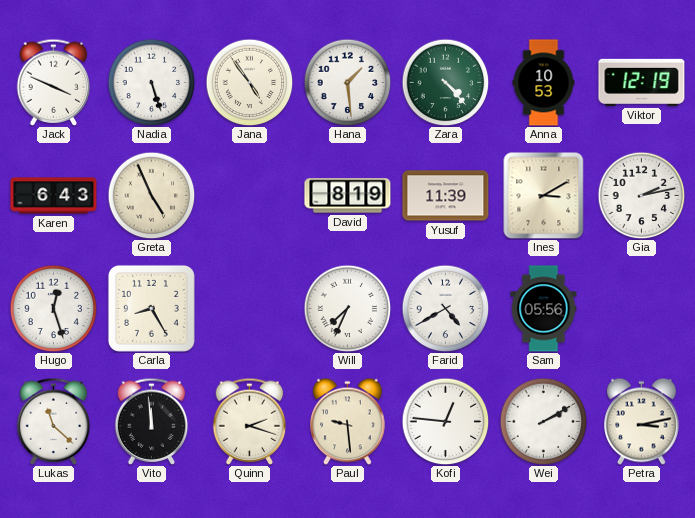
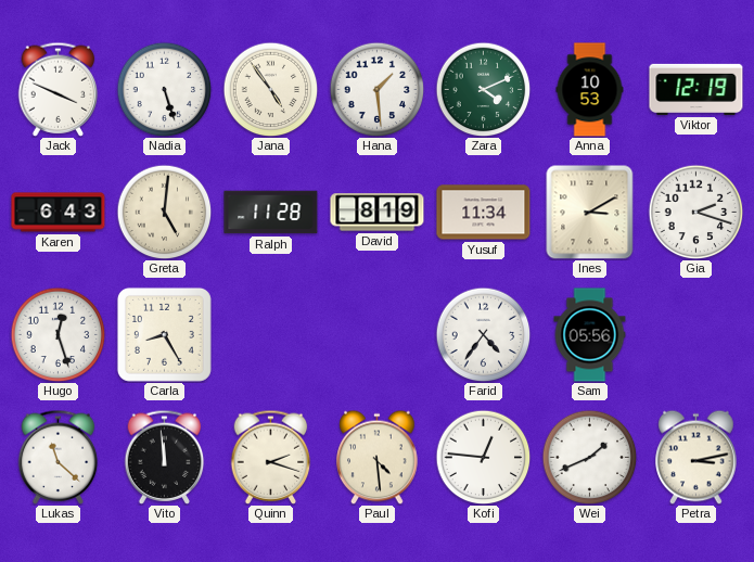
Zara: 4:23 -> 4:11 (483, 89)
Greta: 4:56 -> 5:01 (164, 212)
Ralph: none -> 11:28 (271, 213)
Yusuf: 11:39 -> 11:34 (484, 213)
Gia: 2:13 -> 2:18 (695, 212)
Will: 7:34 -> none (347, 308)
Farid: 4:40 -> 4:36 (483, 334)
Paul: 9:29 -> 4:29 (378, 457)
Wei: 2:10 -> 1:41 (589, 457)
